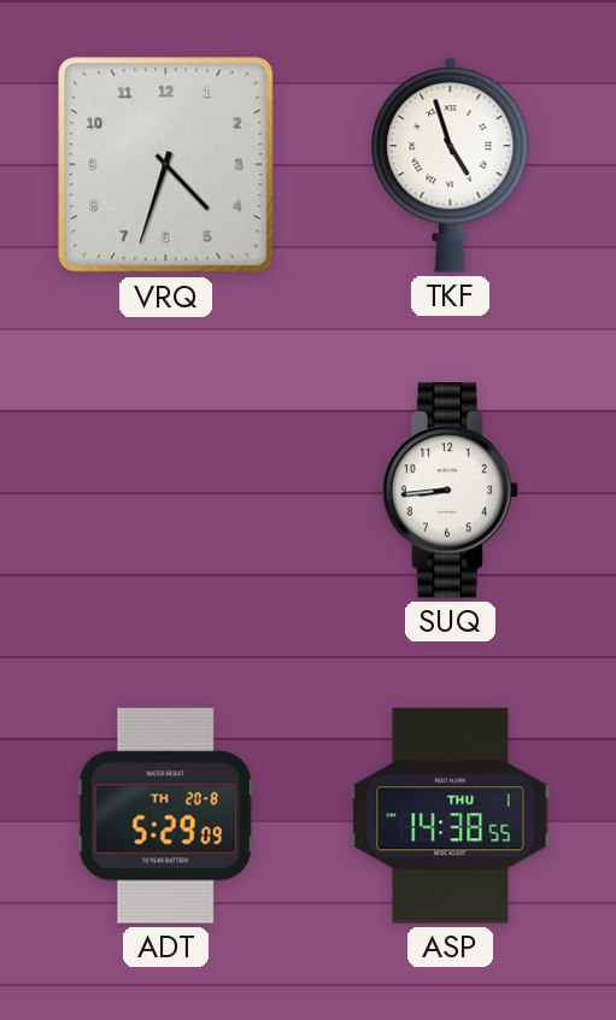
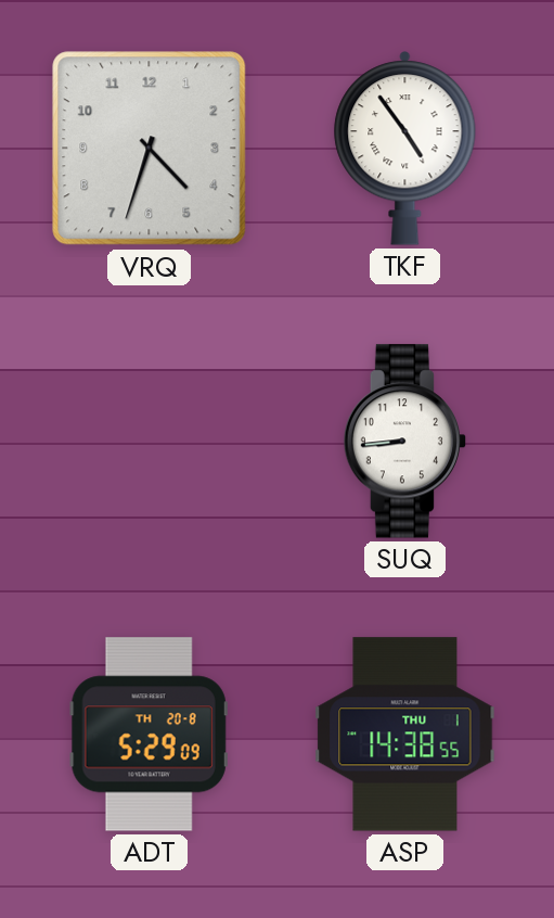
TKF: 4:57 -> 4:54 (405, 149)
